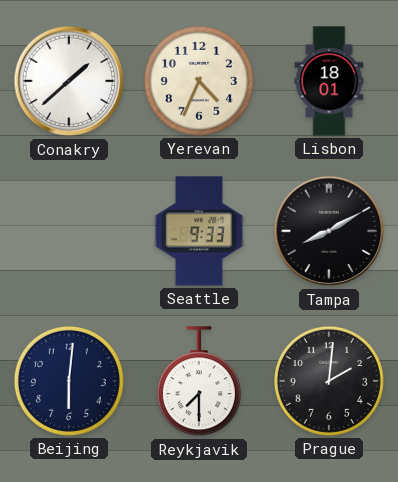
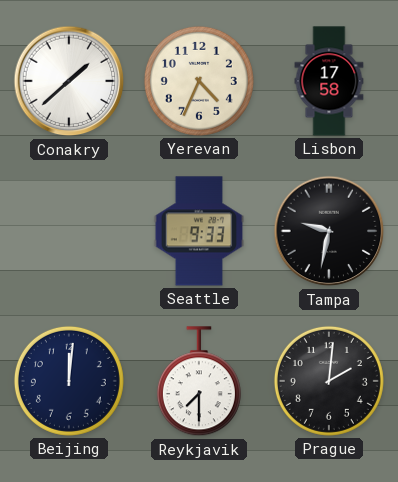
Lisbon: 18:01 -> 17:58 (329, 81)
Tampa: 8:10 -> 9:32 (329, 231)
Beijing: 6:01 -> 12:01 (69, 381)
